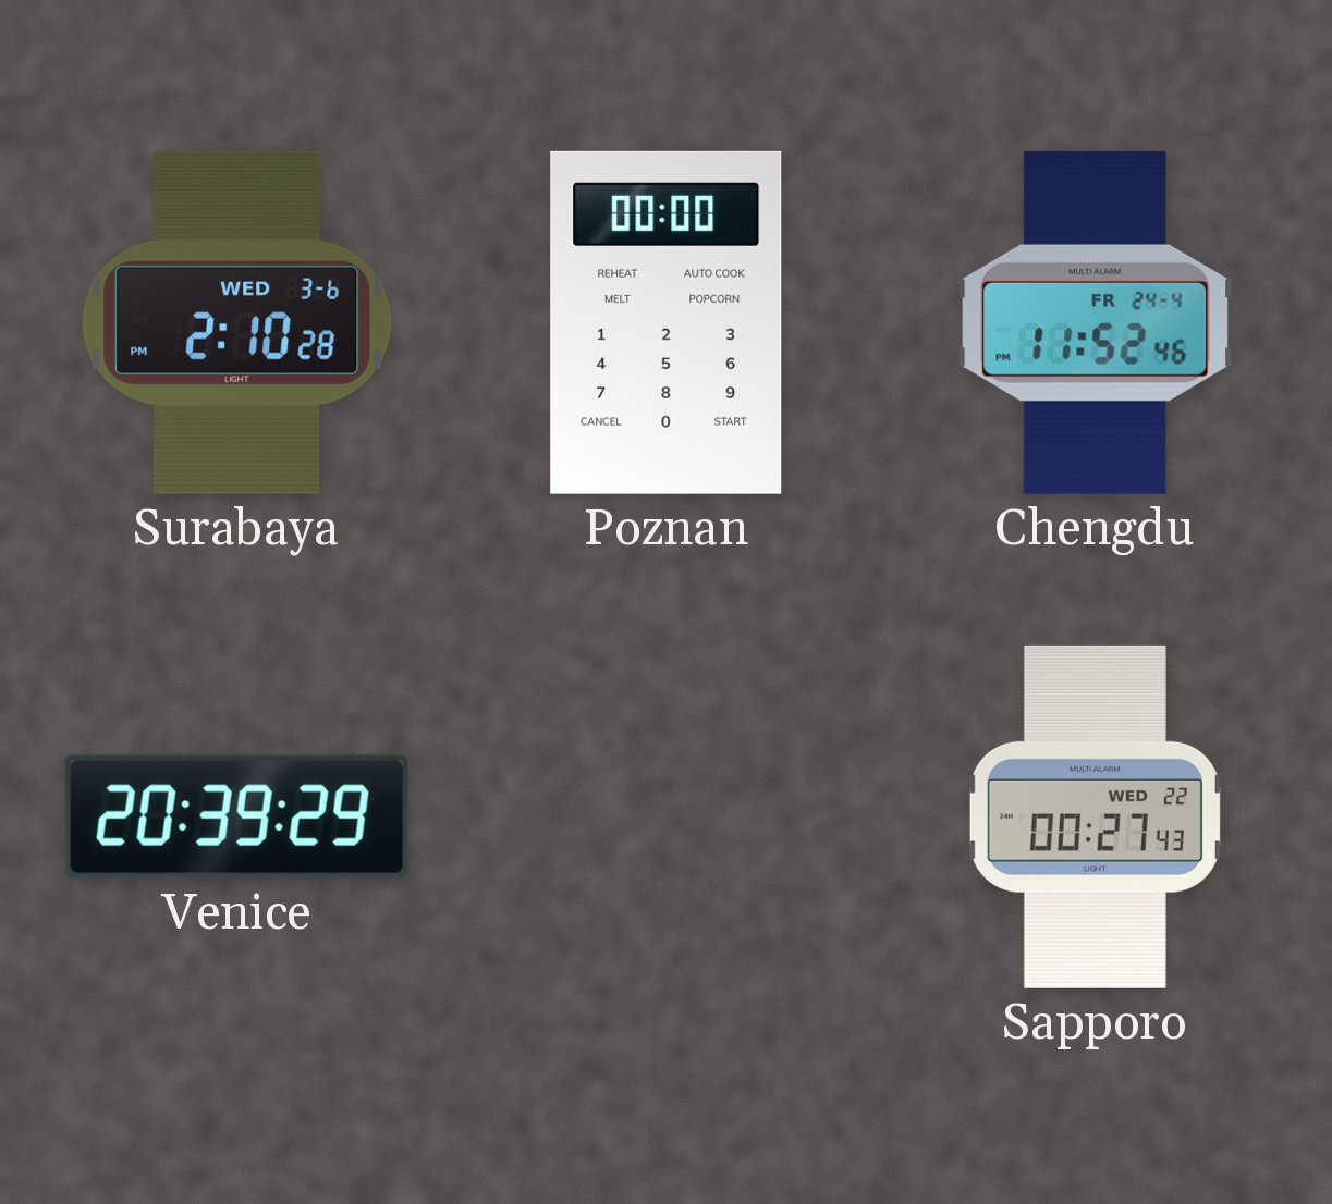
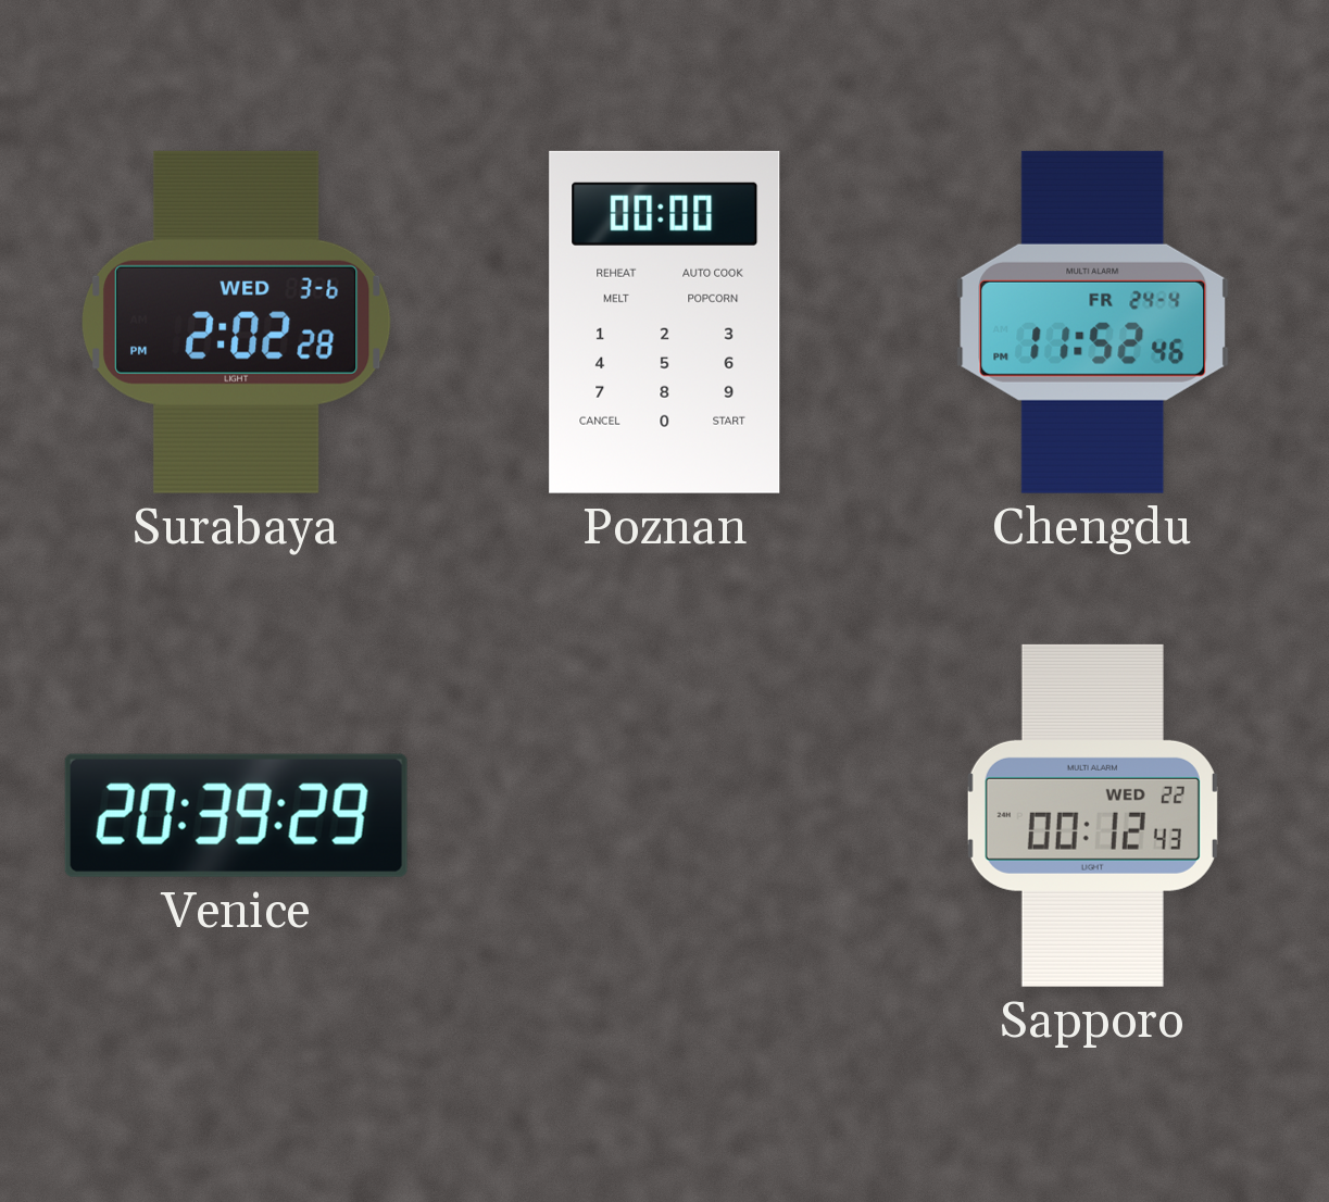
Surabaya: 2:10 -> 2:02 (237, 322)
Sapporo: 00:27 -> 00:12 (1092, 815)
